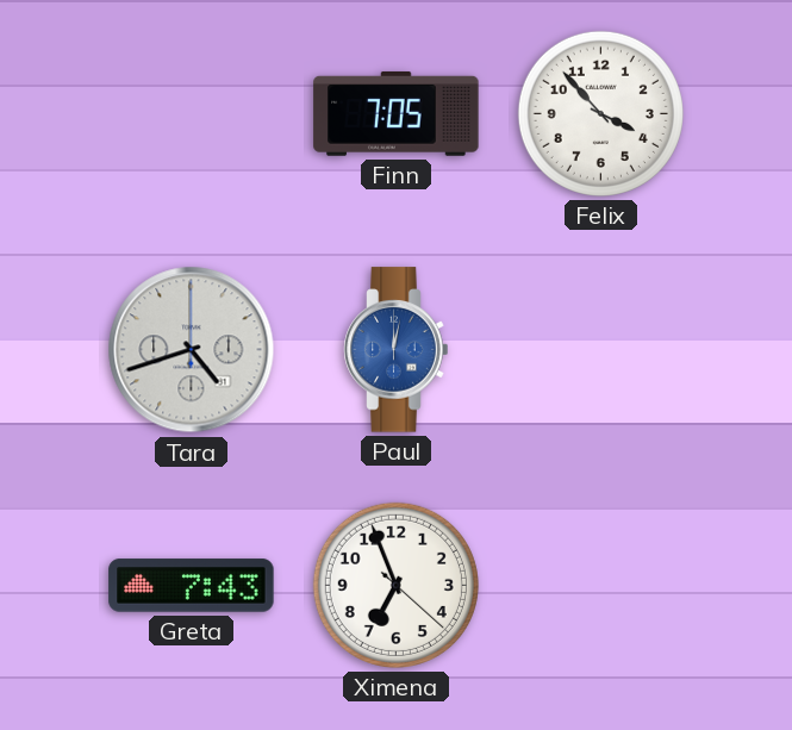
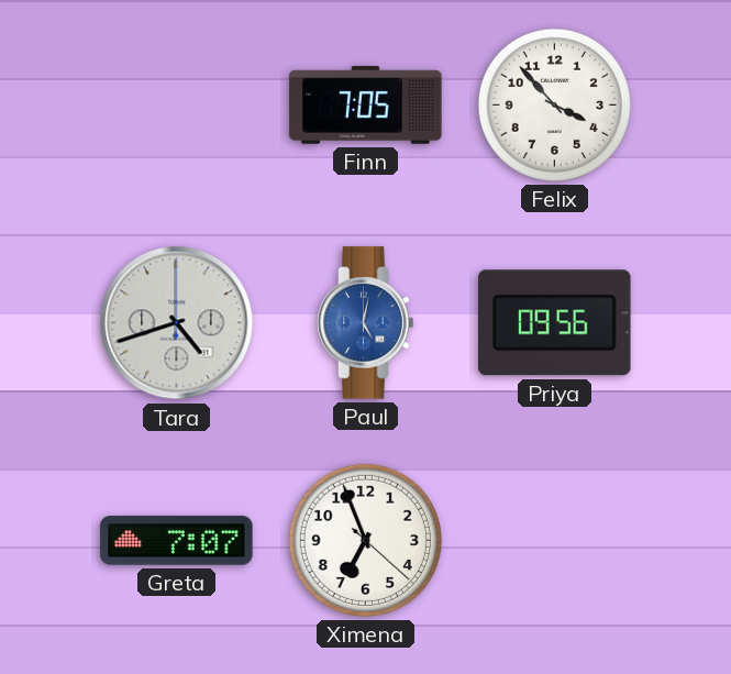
Paul: 12:02 -> 5:02 (366, 323)
Priya: none -> 09:56 (555, 323)
Greta: 7:43 -> 7:07 (177, 541)
